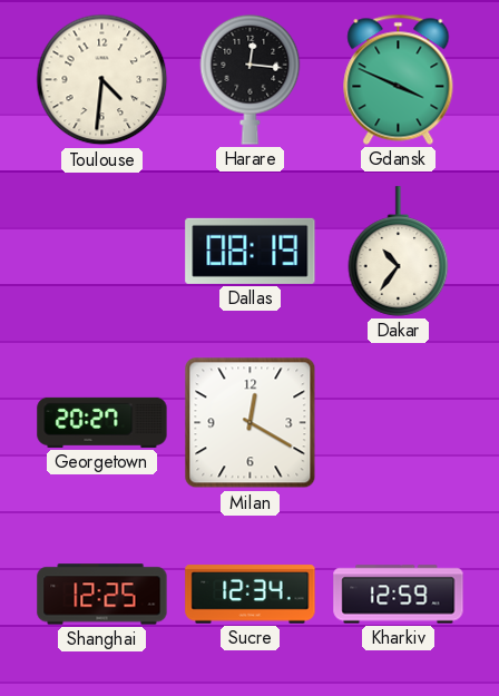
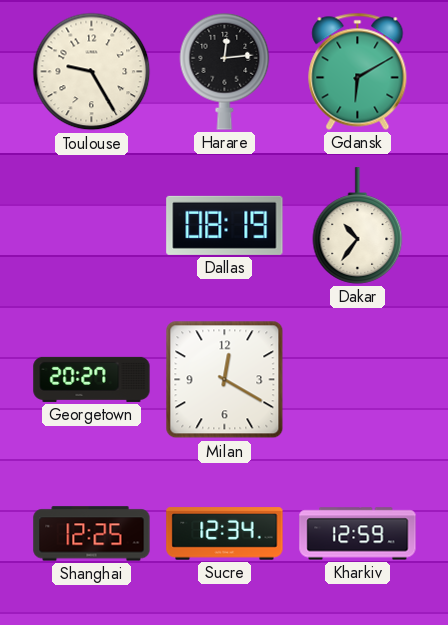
Toulouse: 4:31 -> 9:25 (92, 72)
Harare: 12:16 -> 12:14 (225, 71)
Gdansk: 3:49 -> 6:10 (358, 71)
